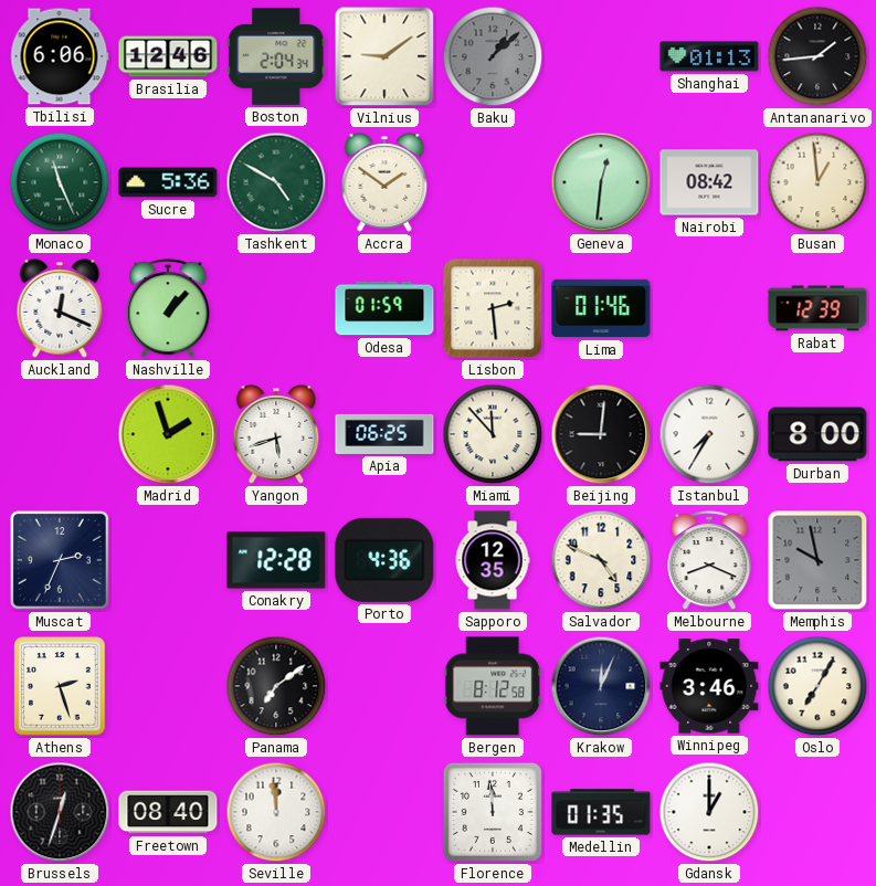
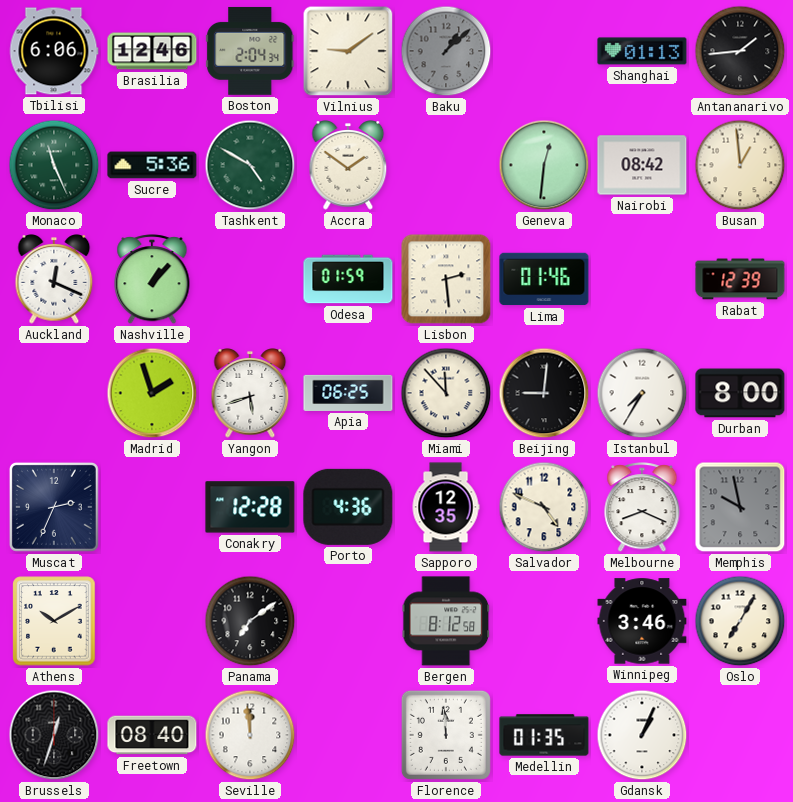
Athens: 2:27 -> 10:10 (54, 621)
Krakow: 12:04 -> none (601, 686)
Gdansk: 1:00 -> 1:04 (642, 735)
